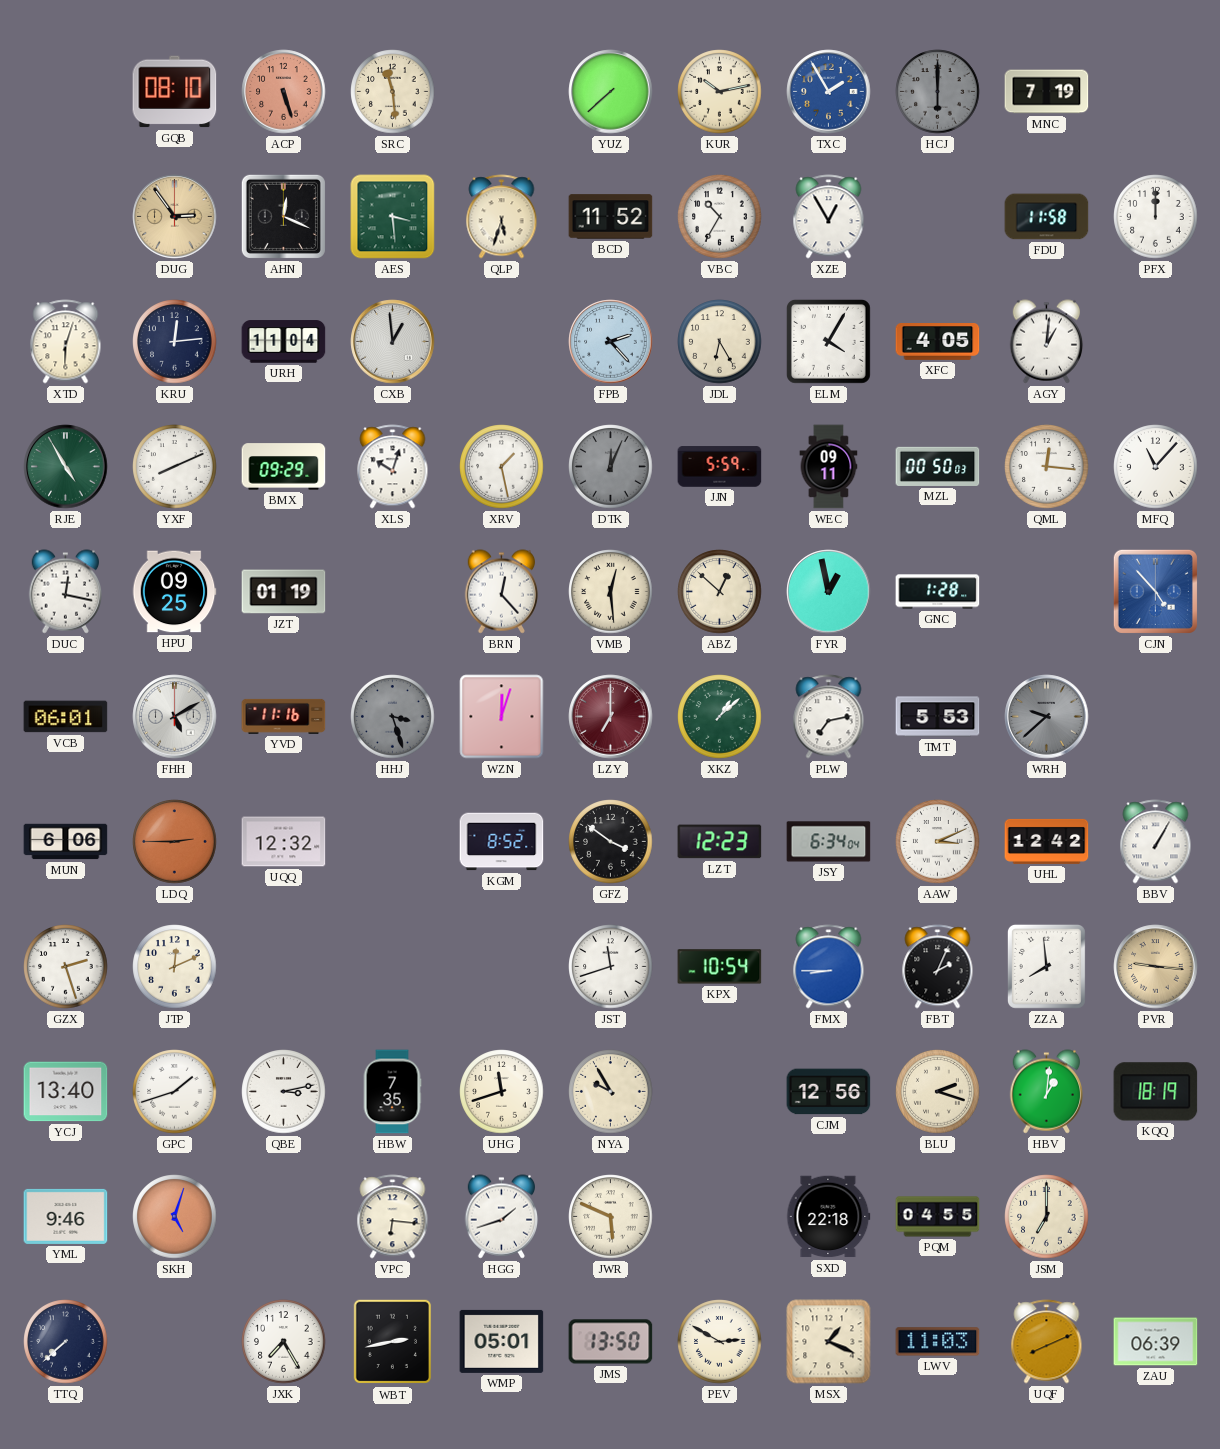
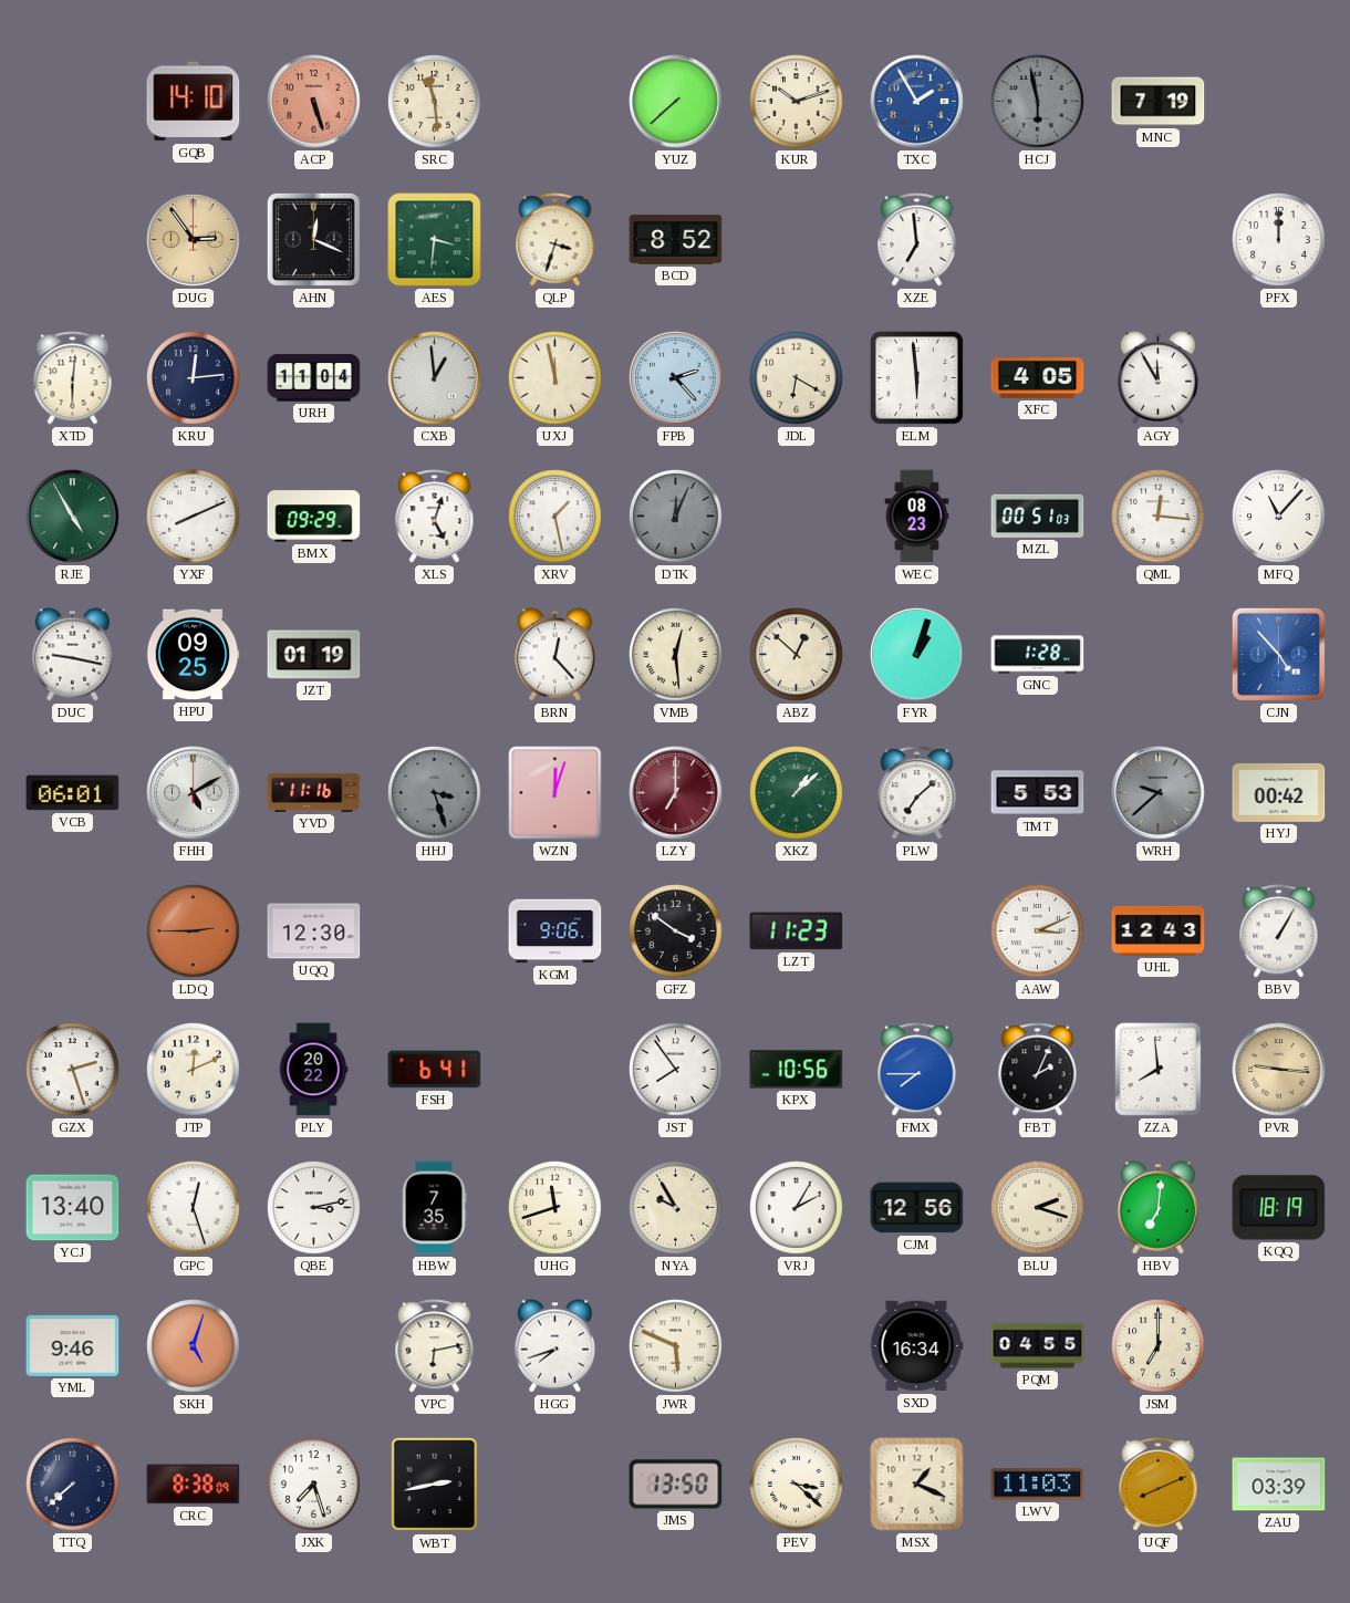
GQB: 08:10 -> 14:10 (194, 102)
KUR: 10:13 -> 10:12 (797, 102)
HCJ: 6:00 -> 5:58 (1038, 102)
AES: 3:29 -> 3:31 (435, 240)
QLP: 5:33 -> 3:33 (555, 240)
BCD: 11:52 -> 8:52 (676, 240)
VBC: 10:35 -> none (720, 217)
XZE: 12:55 -> 6:59 (917, 240)
FDU: 11:58 -> none (1047, 217)
XTD: 6:03 -> 6:01 (73, 378)
UXJ: none -> 11:58 (555, 378)
JDL: 6:25 -> 6:20 (797, 378)
ELM: 4:05 -> 5:59 (916, 377)
AGY: 1:01 -> 11:55 (1159, 378)
XLS: 10:03 -> 5:03 (435, 517)
JJN: 5:59 -> none (720, 467)
WEC: 09:11 -> 08:23 (917, 517)
MZL: 00:50 -> 00:51 (1038, 516)
DUC: 12:17 -> 9:17 (73, 655)
FYR: 12:58 -> 1:03 (917, 655)
PLW: 7:13 -> 7:08 (917, 793)
HYJ: none -> 00:42 (1279, 792)
MUN: 6:06 -> none (66, 842)
UQQ: 12:32 -> 12:30 (314, 931)
KGM: 8:52 -> 9:06 (555, 931)
LZT: 12:23 -> 11:23 (797, 931)
JSY: 6:34 -> none (829, 842)
UHL: 12:42 -> 12:43 (1159, 930)
PLY: none -> 20:22 (313, 1070)
FSH: none -> 6:41 (435, 1070)
JST: 11:42 -> 7:54 (676, 1070)
KPX: 10:54 -> 10:56 (797, 1070)
FMX: 8:45 -> 7:45 (917, 1070)
GPC: 1:42 -> 12:27 (194, 1208)
VRJ: none -> 2:05 (797, 1208)
HBV: 1:01 -> 7:01 (1159, 1208)
VPC: 6:16 -> 6:13 (435, 1346)
HGG: 1:42 -> 7:42 (555, 1346)
SXD: 22:18 -> 16:34 (917, 1346)
CRC: none -> 8:38 (194, 1485)
JXK: 7:25 -> 7:27 (314, 1485)
WMP: 05:01 -> none (502, 1341)
PEV: 2:50 -> 3:22 (797, 1485)
ZAU: 06:39 -> 03:39 (1279, 1485)
